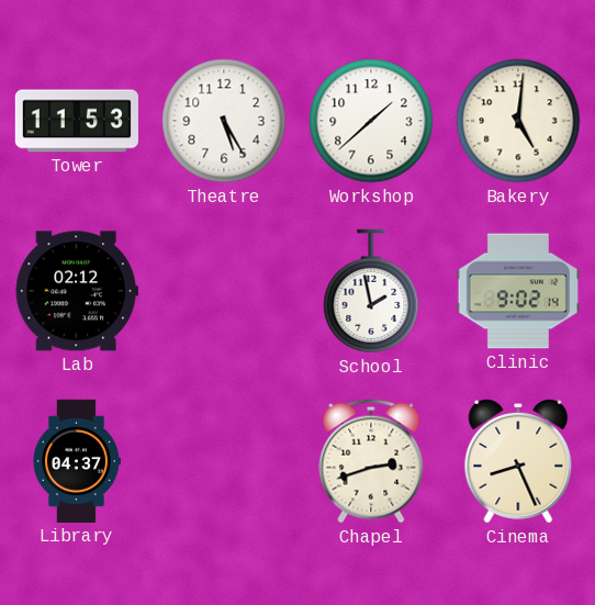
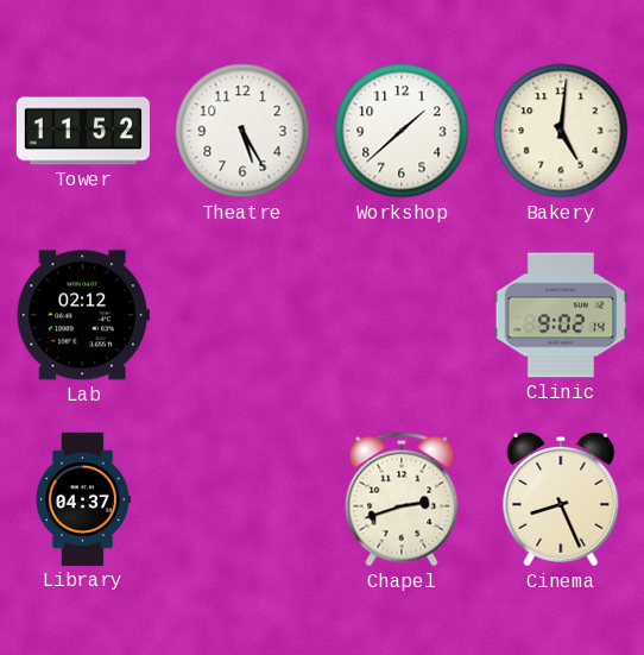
Tower: 11:53 -> 11:52 (83, 131)
School: 1:58 -> none (371, 291)
